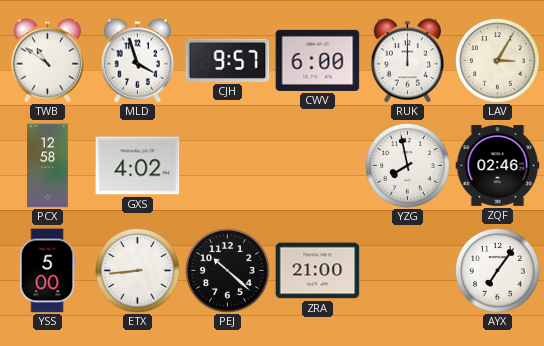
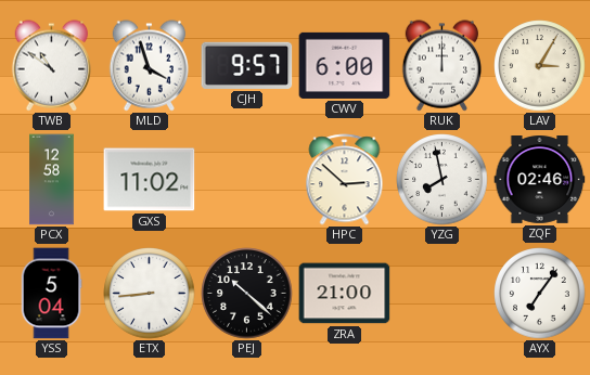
GXS: 4:02 -> 11:02 (150, 180)
HPC: none -> 2:52 (345, 180)
YSS: 5:00 -> 5:04 (51, 294)
